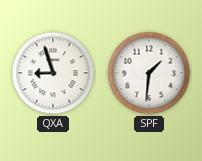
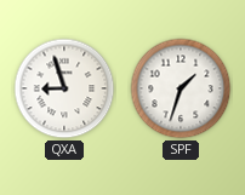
SPF: 1:31 -> 1:33 (181, 88)
